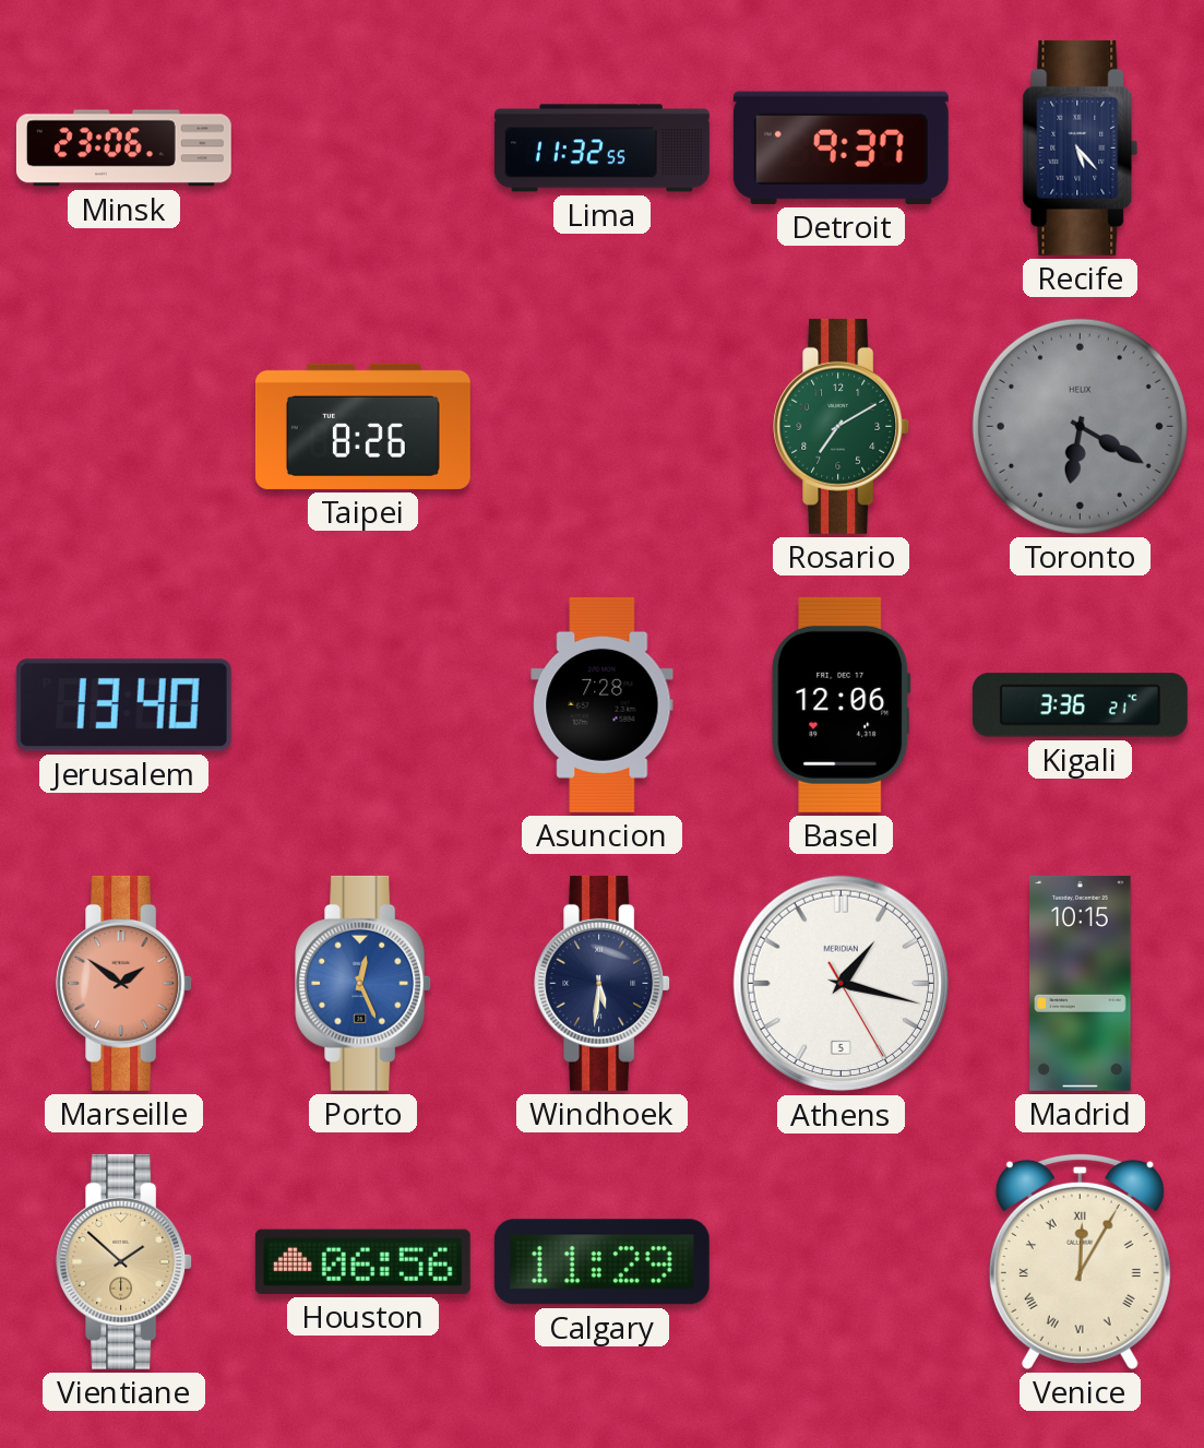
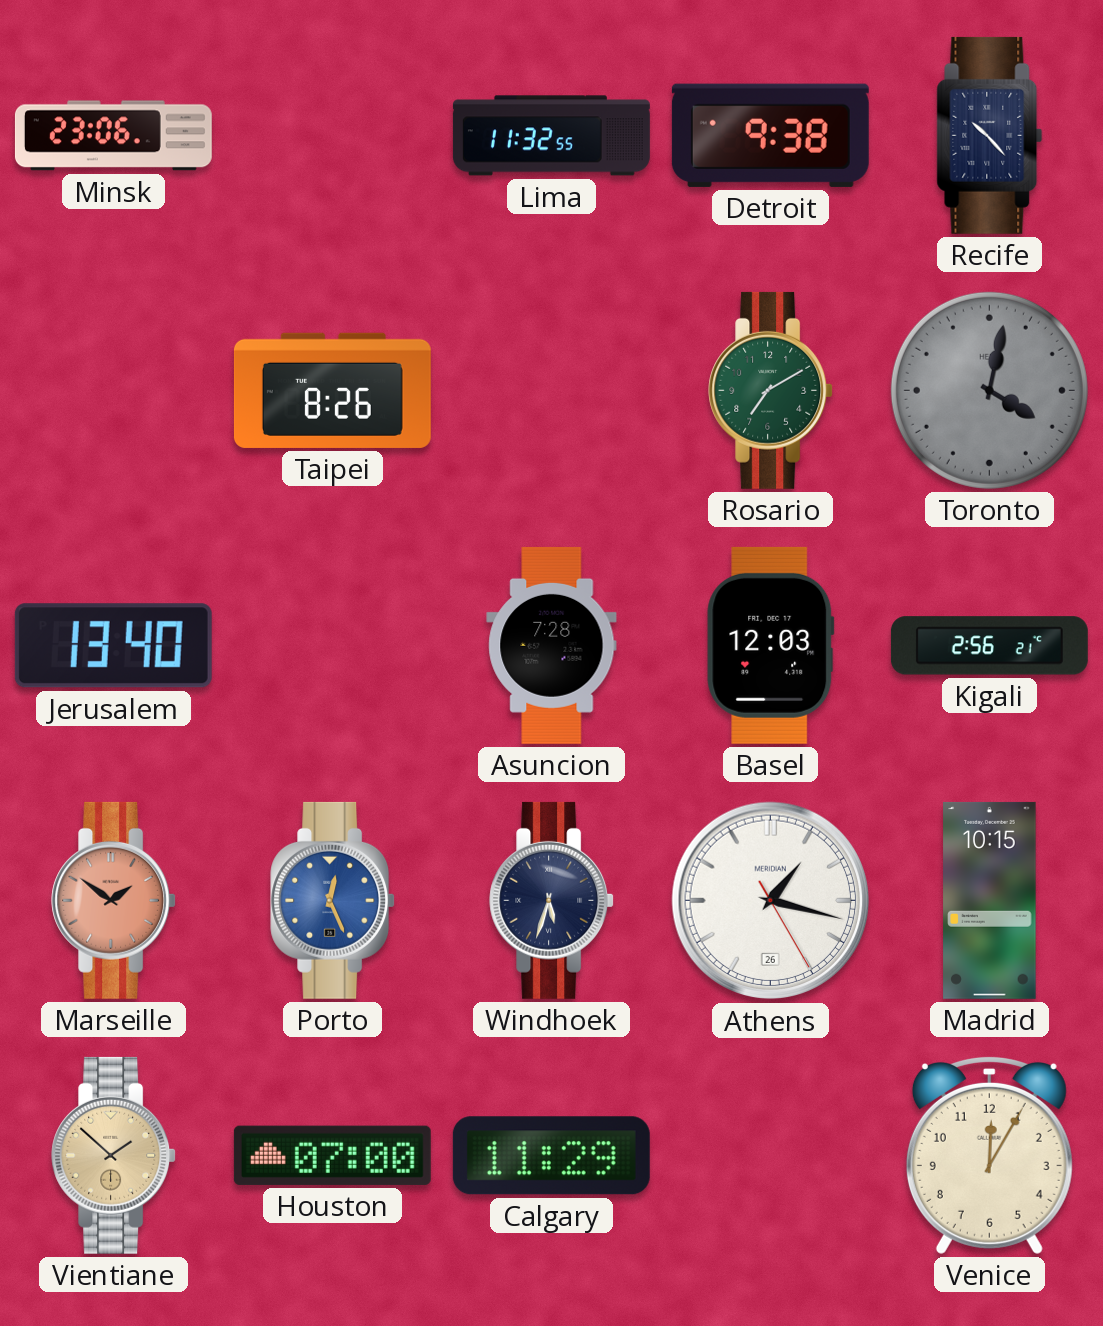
Detroit: 9:37 -> 9:38 (770, 135)
Recife: 5:23 -> 10:23 (990, 135)
Toronto: 6:20 -> 4:02 (989, 390)
Basel: 12:06 -> 12:03 (771, 645)
Kigali: 3:36 -> 2:56 (989, 646)
Windhoek: 5:31 -> 5:33 (552, 900)
Athens date: 5 -> 26 (771, 901)
Houston: 06:56 -> 07:00 (332, 1155)
Venice numerals: Roman -> Arabic (989, 1155)
